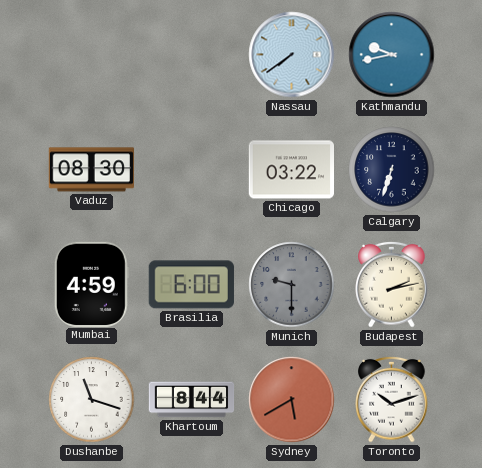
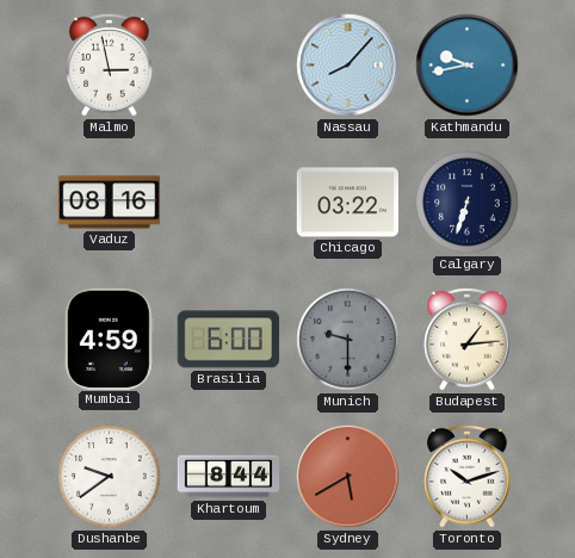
Malmo: none -> 2:58 (110, 64)
Nassau: 7:39 -> 8:07 (348, 66)
Vaduz: 08:30 -> 08:16 (109, 203)
Budapest: 2:13 -> 1:14 (468, 339)
Dushanbe: 11:18 -> 9:39 (110, 477)
